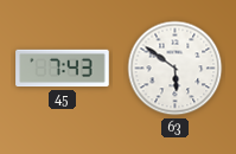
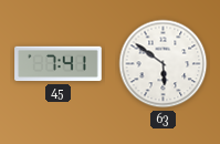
45: 7:43 -> 7:41 (59, 64)
